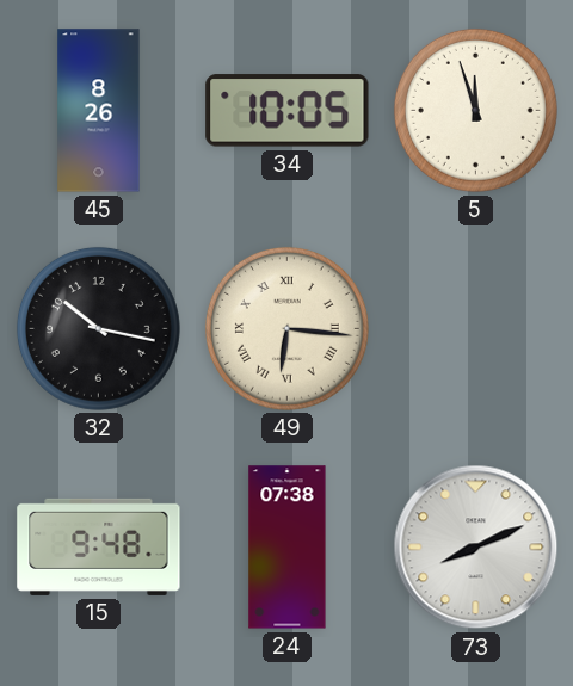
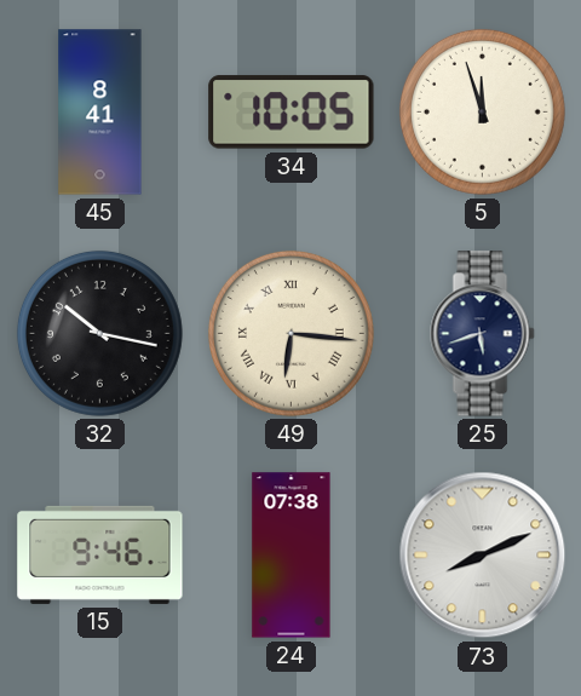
45: 8:26 -> 8:41 (100, 113)
25: none -> 5:42 (483, 334)
15: 9:48 -> 9:46 (100, 554)
